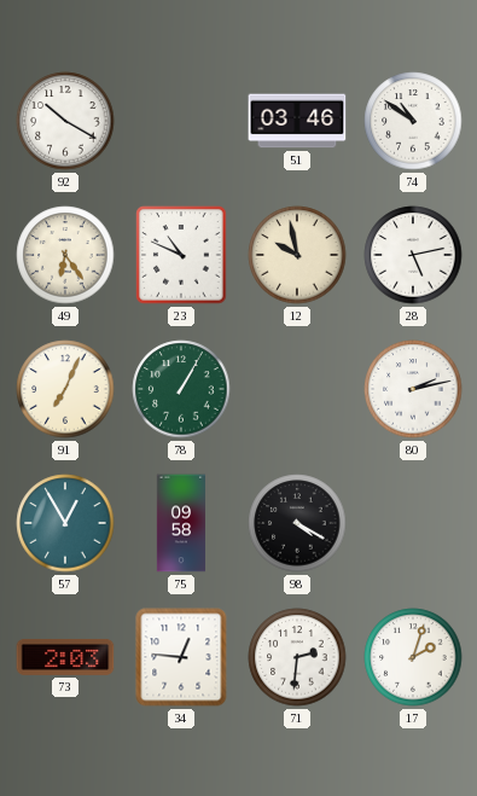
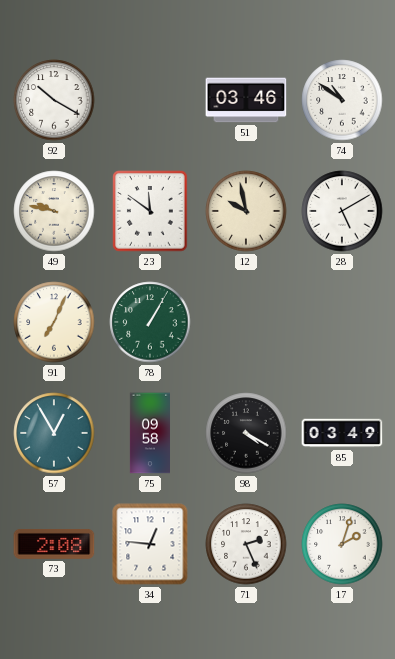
49: 6:24 -> 9:47 (54, 211)
23: 10:49 -> 11:51 (150, 211)
28: 5:13 -> 5:10 (342, 211)
80: 2:13 -> none (413, 389)
85: none -> 03:49 (342, 433)
73: 2:03 -> 2:08 (54, 544)
71: 2:31 -> 2:26 (246, 544)
